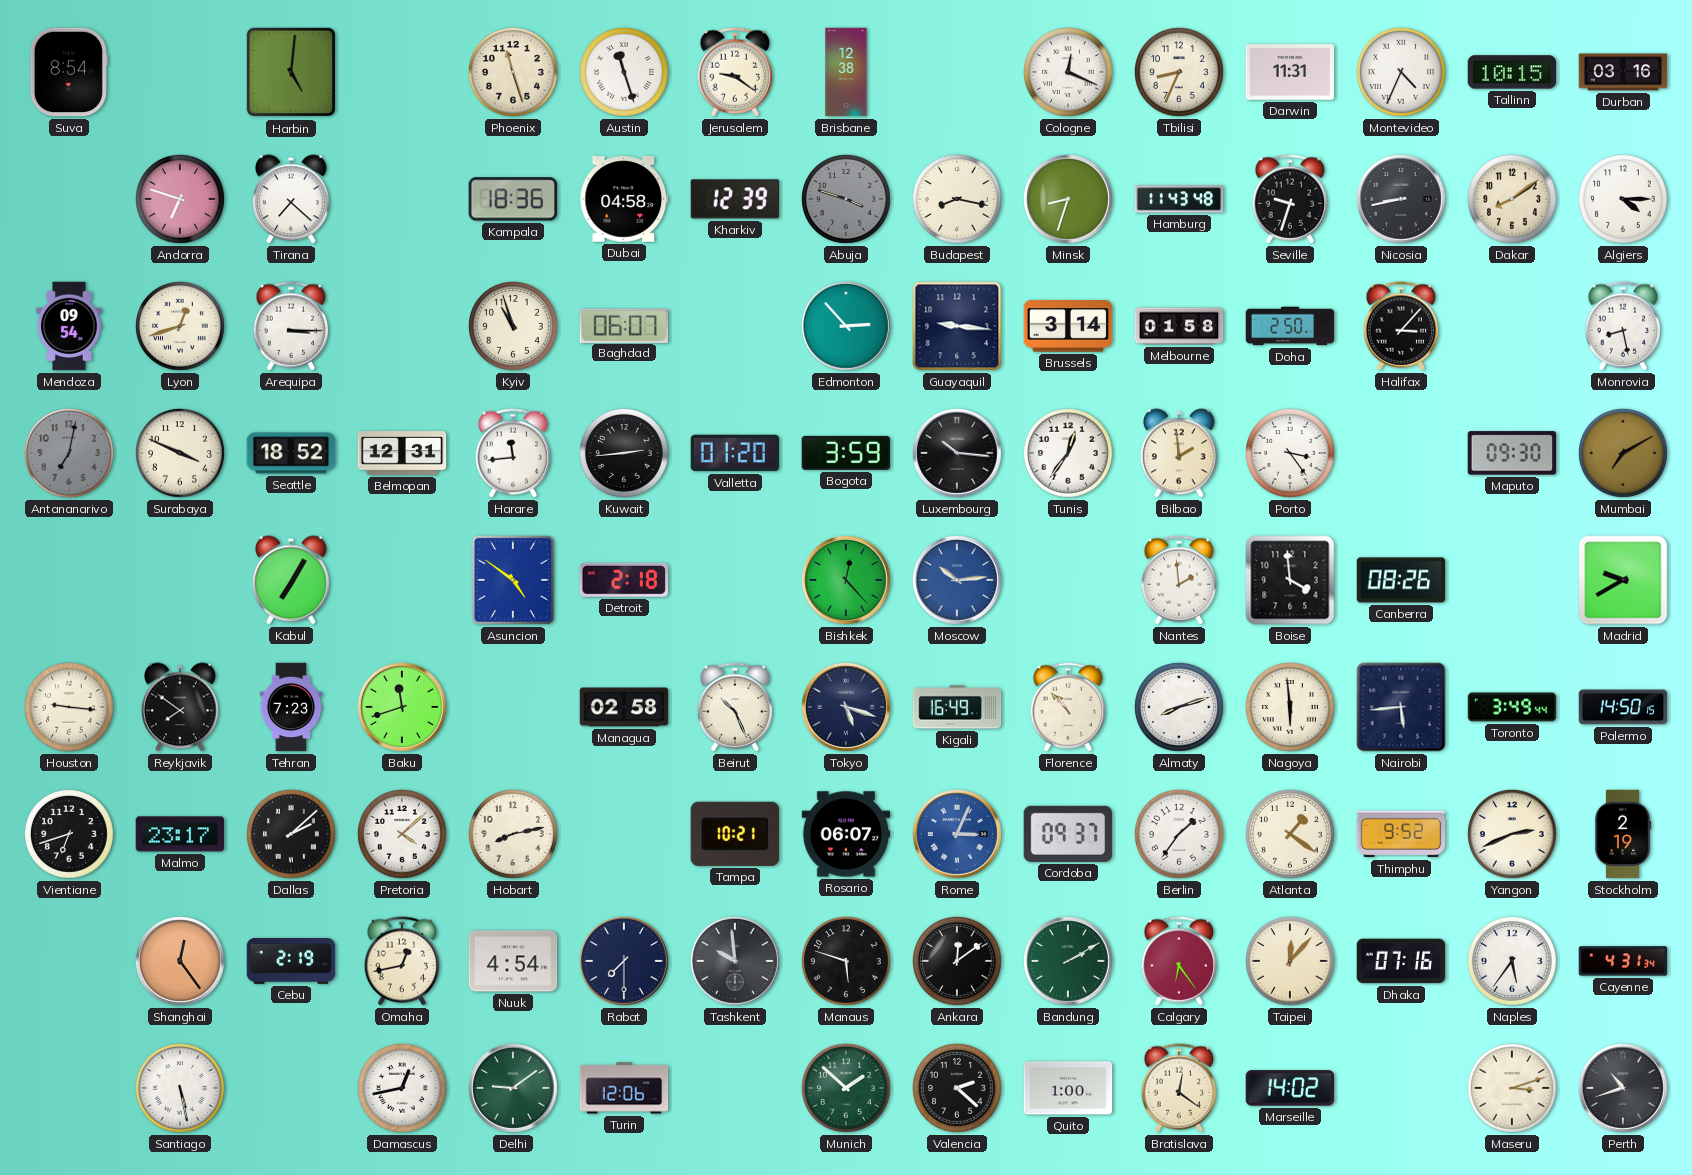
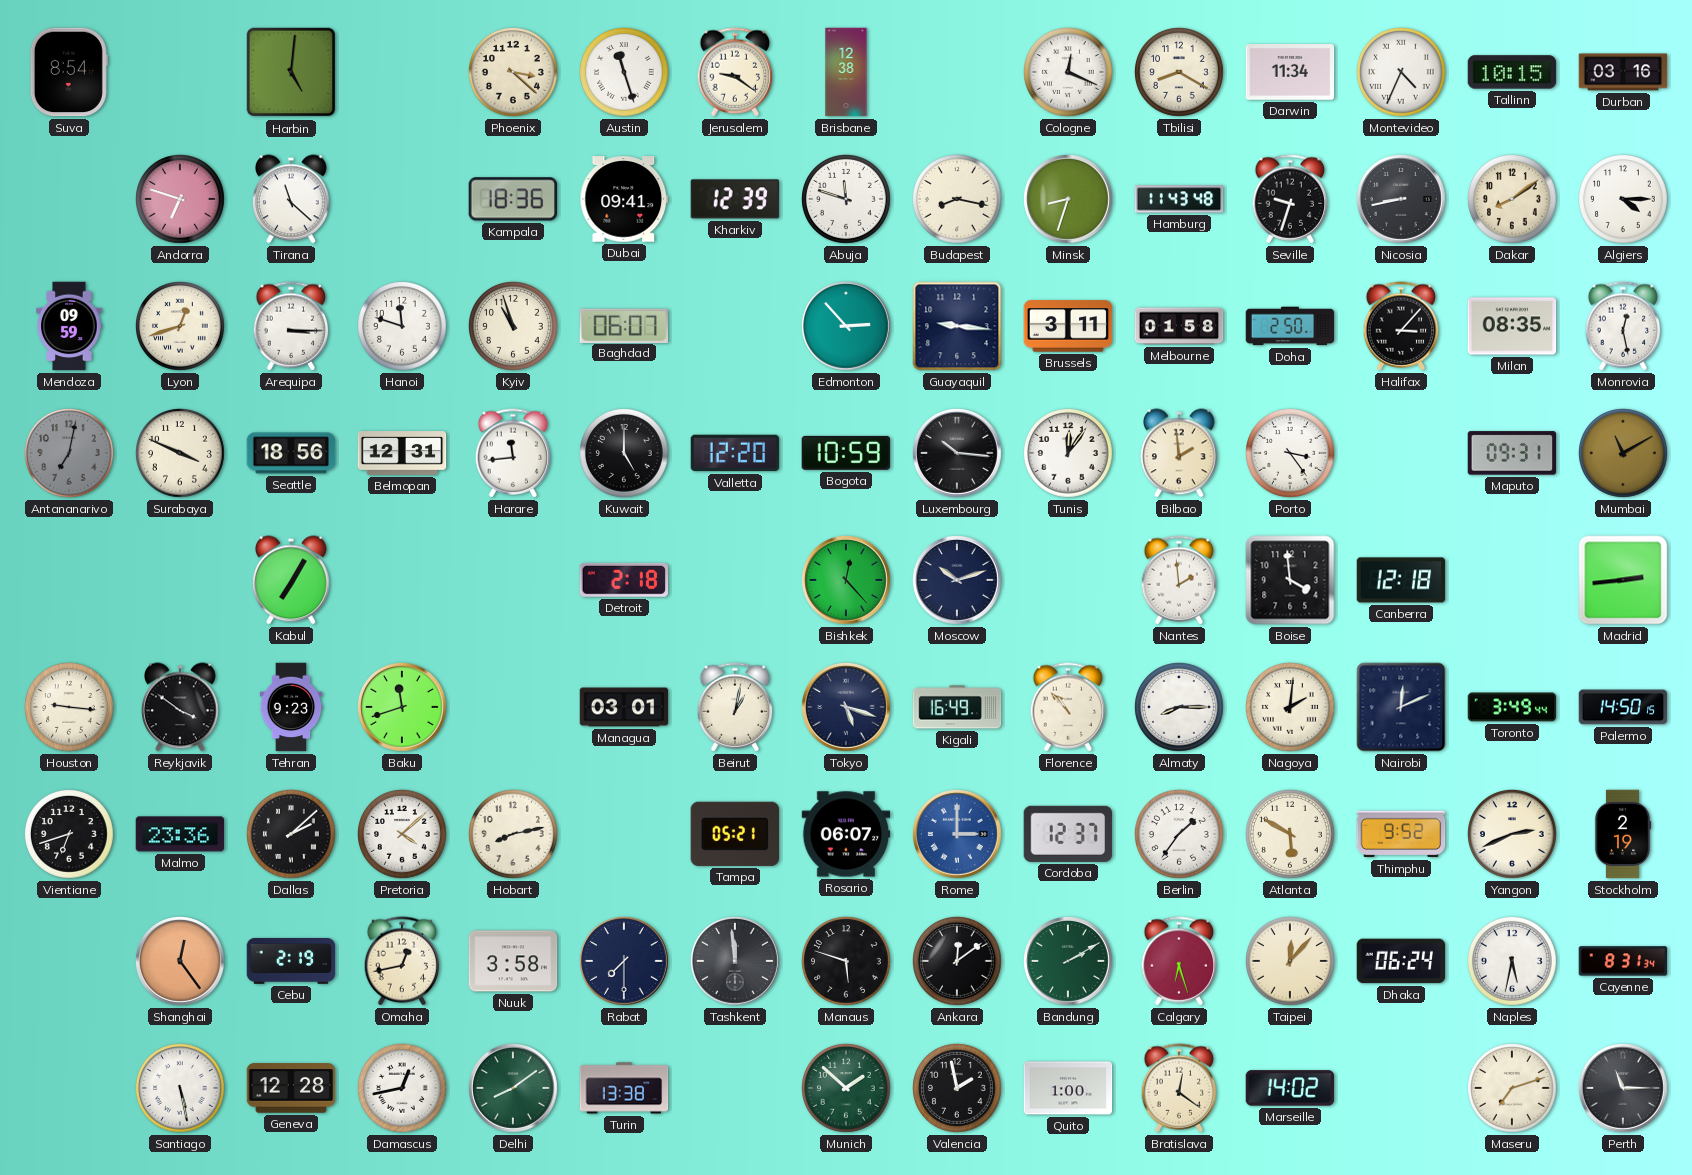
Phoenix: 11:27 -> 3:22 (514, 73)
Tbilisi: 8:34 -> 8:20 (1180, 73)
Darwin: 11:31 -> 11:34 (1290, 72)
Tirana: 7:22 -> 11:22 (292, 199)
Dubai: 04:58 -> 09:41 (624, 199)
Abuja: 3:48 -> 11:48 (847, 200)
Abuja dial: grey -> white (847, 200)
Mendoza: 09:54 -> 09:59 (69, 326)
Hanoi: none -> 11:48 (403, 327)
Brussels: 3:14 -> 3:11 (1068, 326)
Milan: none -> 08:35 (1512, 326)
Monrovia: 8:28 -> 12:28 (1623, 326)
Seattle: 18:52 -> 18:56 (291, 453)
Kuwait: 2:44 -> 5:00 (625, 454)
Valletta: 01:20 -> 12:20 (735, 453)
Bogota: 3:59 -> 10:59 (846, 453)
Tunis: 12:36 -> 12:06 (1069, 454)
Maputo: 09:30 -> 09:31 (1512, 453)
Mumbai: 7:10 -> 11:10 (1624, 454)
Asuncion: 4:51 -> none (513, 580)
Moscow: 10:14 -> 10:12 (958, 581)
Moscow dial: blue -> navy (958, 581)
Canberra: 08:26 -> 12:18 (1401, 580)
Madrid: 9:40 -> 2:44 (1623, 580)
Reykjavik: 7:51 -> 3:51 (181, 707)
Tehran: 7:23 -> 9:23 (291, 707)
Managua: 02:58 -> 03:01 (624, 707)
Beirut: 10:26 -> 1:02 (735, 707)
Almaty: 8:12 -> 8:15 (1180, 708)
Nagoya: 5:59 -> 2:01 (1291, 708)
Nairobi: 5:44 -> 12:11 (1401, 707)
Malmo: 23:17 -> 23:36 (180, 834)
Tampa: 10:21 -> 05:21 (734, 834)
Rome: 3:04 -> 3:00 (958, 835)
Cordoba: 09:37 -> 12:37 (1068, 834)
Atlanta: 1:21 -> 5:50 (1291, 835)
Nuuk: 4:54 -> 3:58 (513, 961)
Tashkent: 9:59 -> 11:59 (736, 962)
Calgary: 6:24 -> 6:27 (1179, 961)
Dhaka: 07:16 -> 06:24 (1401, 961)
Naples: 5:36 -> 5:32 (1513, 962)
Cayenne: 4:31 -> 8:31 (1623, 961)
Geneva: none -> 12:28 (291, 1088)
Delhi: 9:09 -> 8:09 (514, 1089)
Turin: 12:06 -> 13:38 (624, 1088)
Valencia: 2:22 -> 1:58 (958, 1089)
Maseru: 3:12 -> 7:12 (1513, 1089)
Perth: 10:42 -> 11:15 (1624, 1089)
